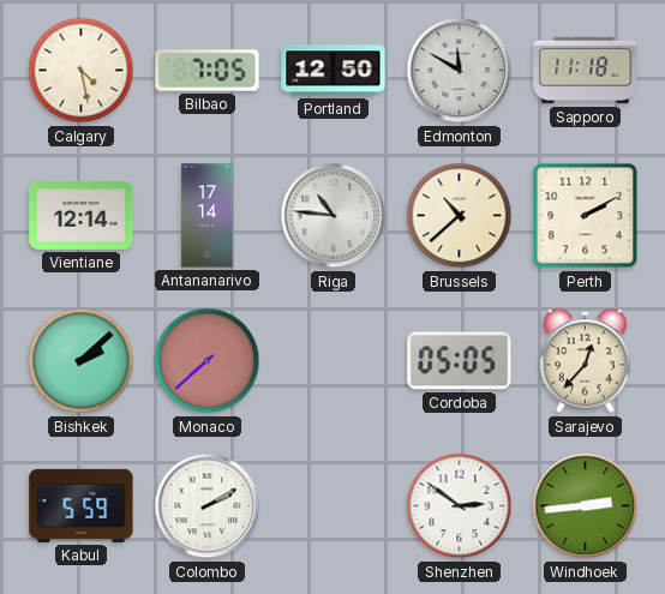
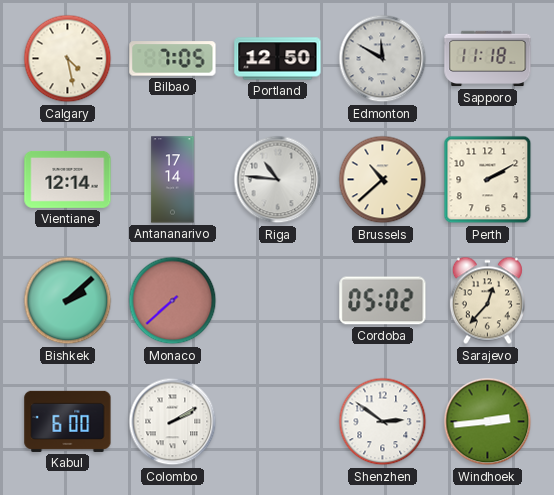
Cordoba: 05:05 -> 05:02 (383, 301)
Kabul: 5:59 -> 6:00 (68, 421)
